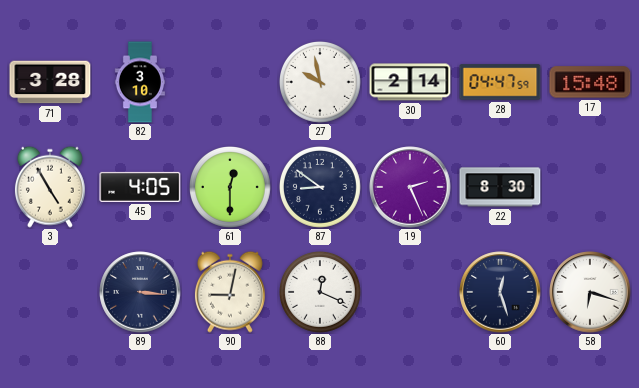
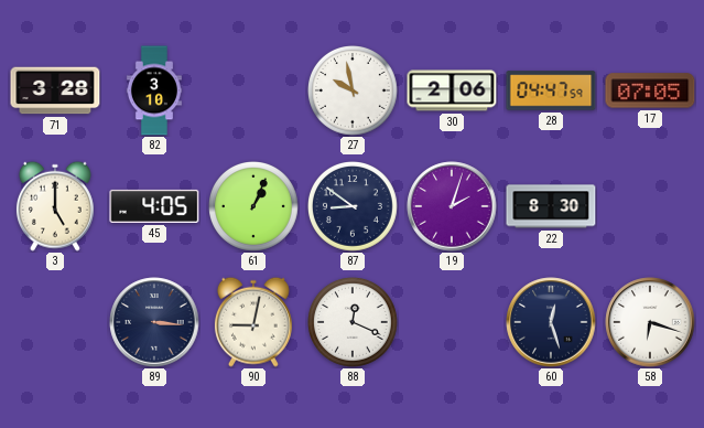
30: 2:14 -> 2:06 (452, 90)
17: 15:48 -> 07:05 (650, 90)
3: 4:55 -> 5:00 (55, 206)
61: 12:30 -> 1:04 (254, 207)
19: 2:26 -> 2:03 (452, 206)
